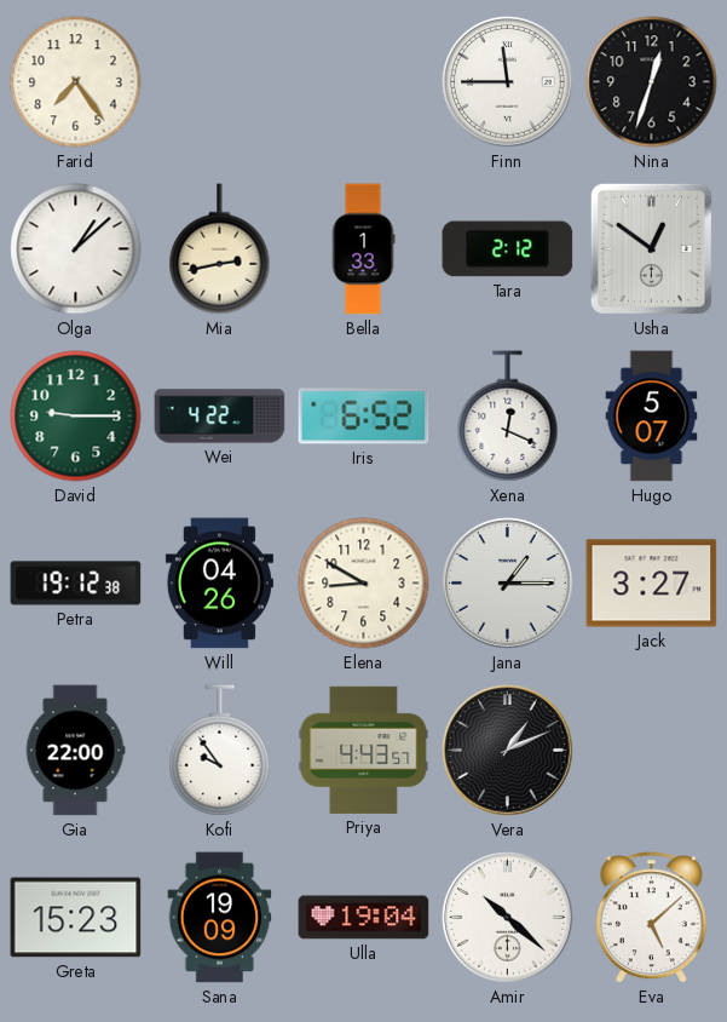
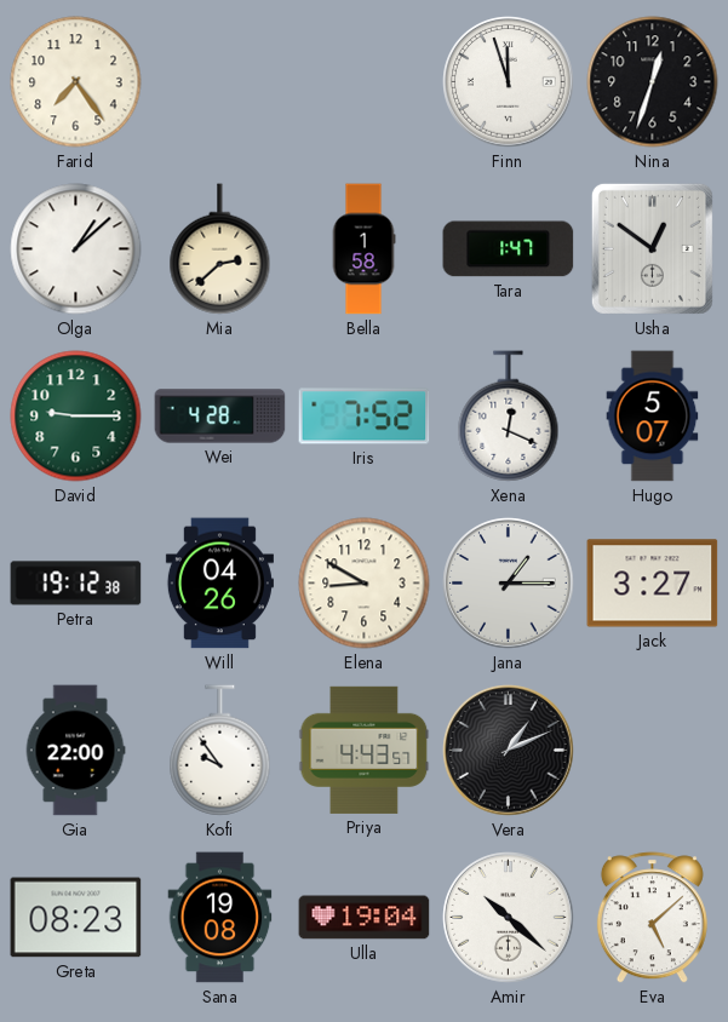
Finn: 11:45 -> 11:57 (509, 82)
Mia: 2:43 -> 2:38 (220, 249)
Bella: 1:33 -> 1:58 (363, 249)
Tara: 2:12 -> 1:47 (509, 249)
Wei: 4:22 -> 4:28 (220, 417)
Iris: 6:52 -> 7:52 (365, 417)
Greta: 15:23 -> 08:23 (76, 918)
Sana: 19:09 -> 19:08 (220, 918)
